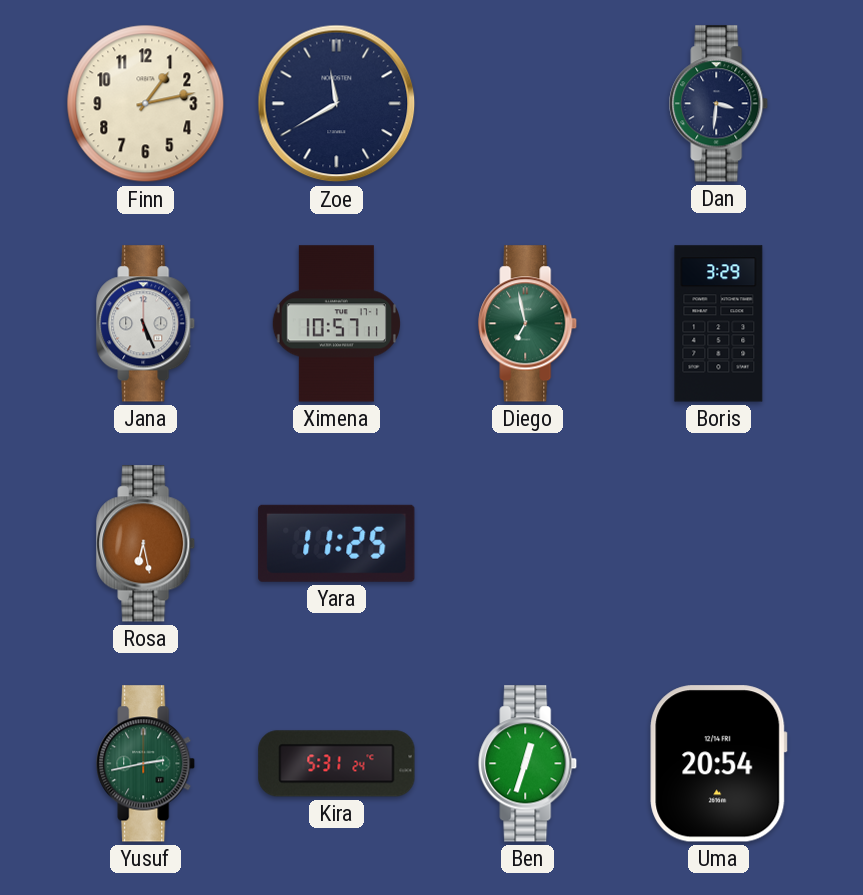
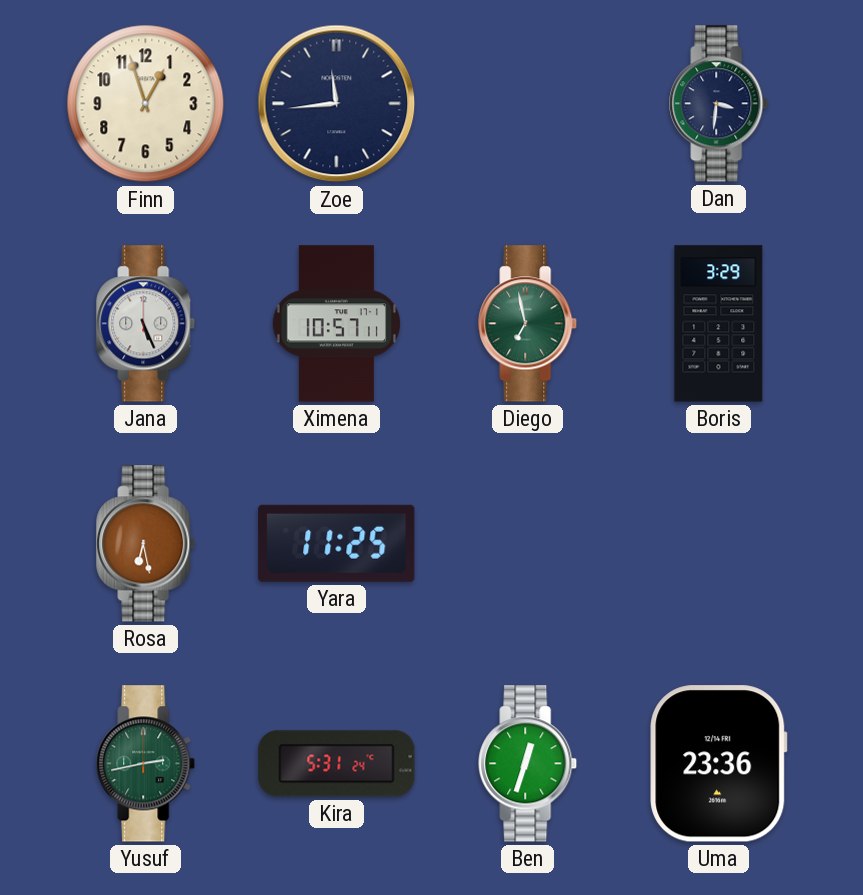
Finn: 1:13 -> 12:57 (146, 104)
Zoe: 11:40 -> 11:44 (337, 104)
Uma: 20:54 -> 23:36 (719, 764)
